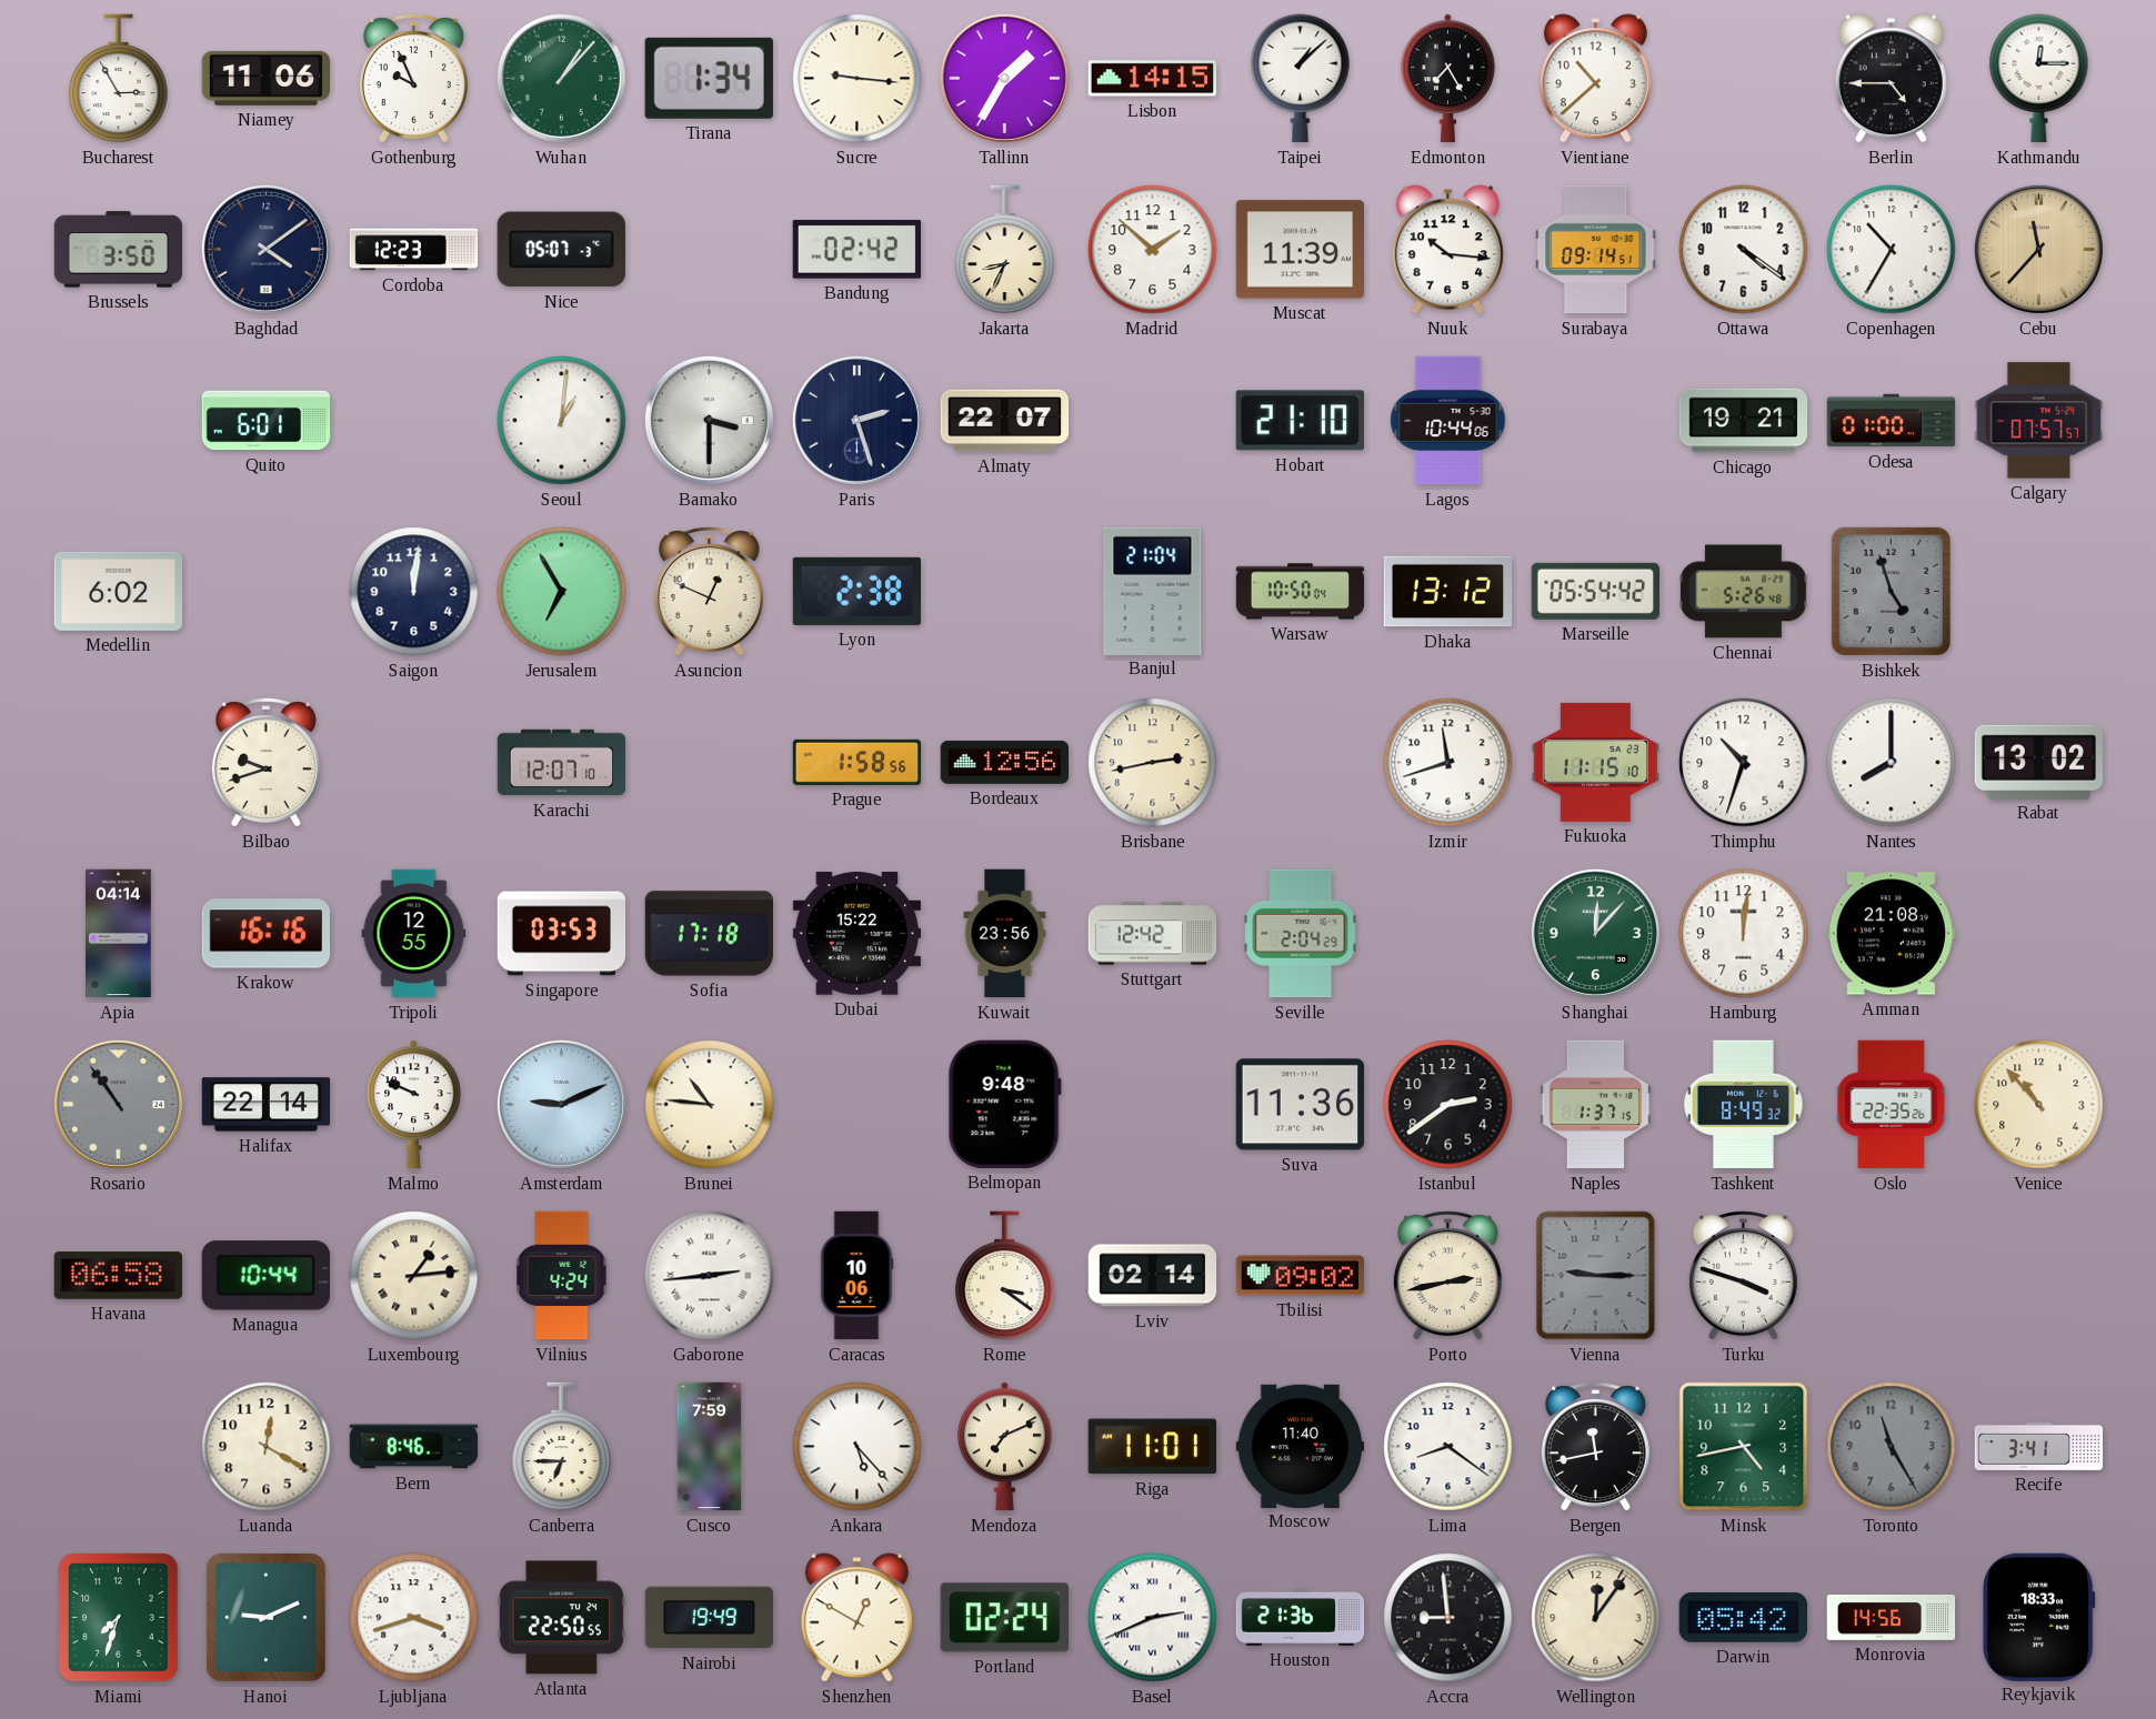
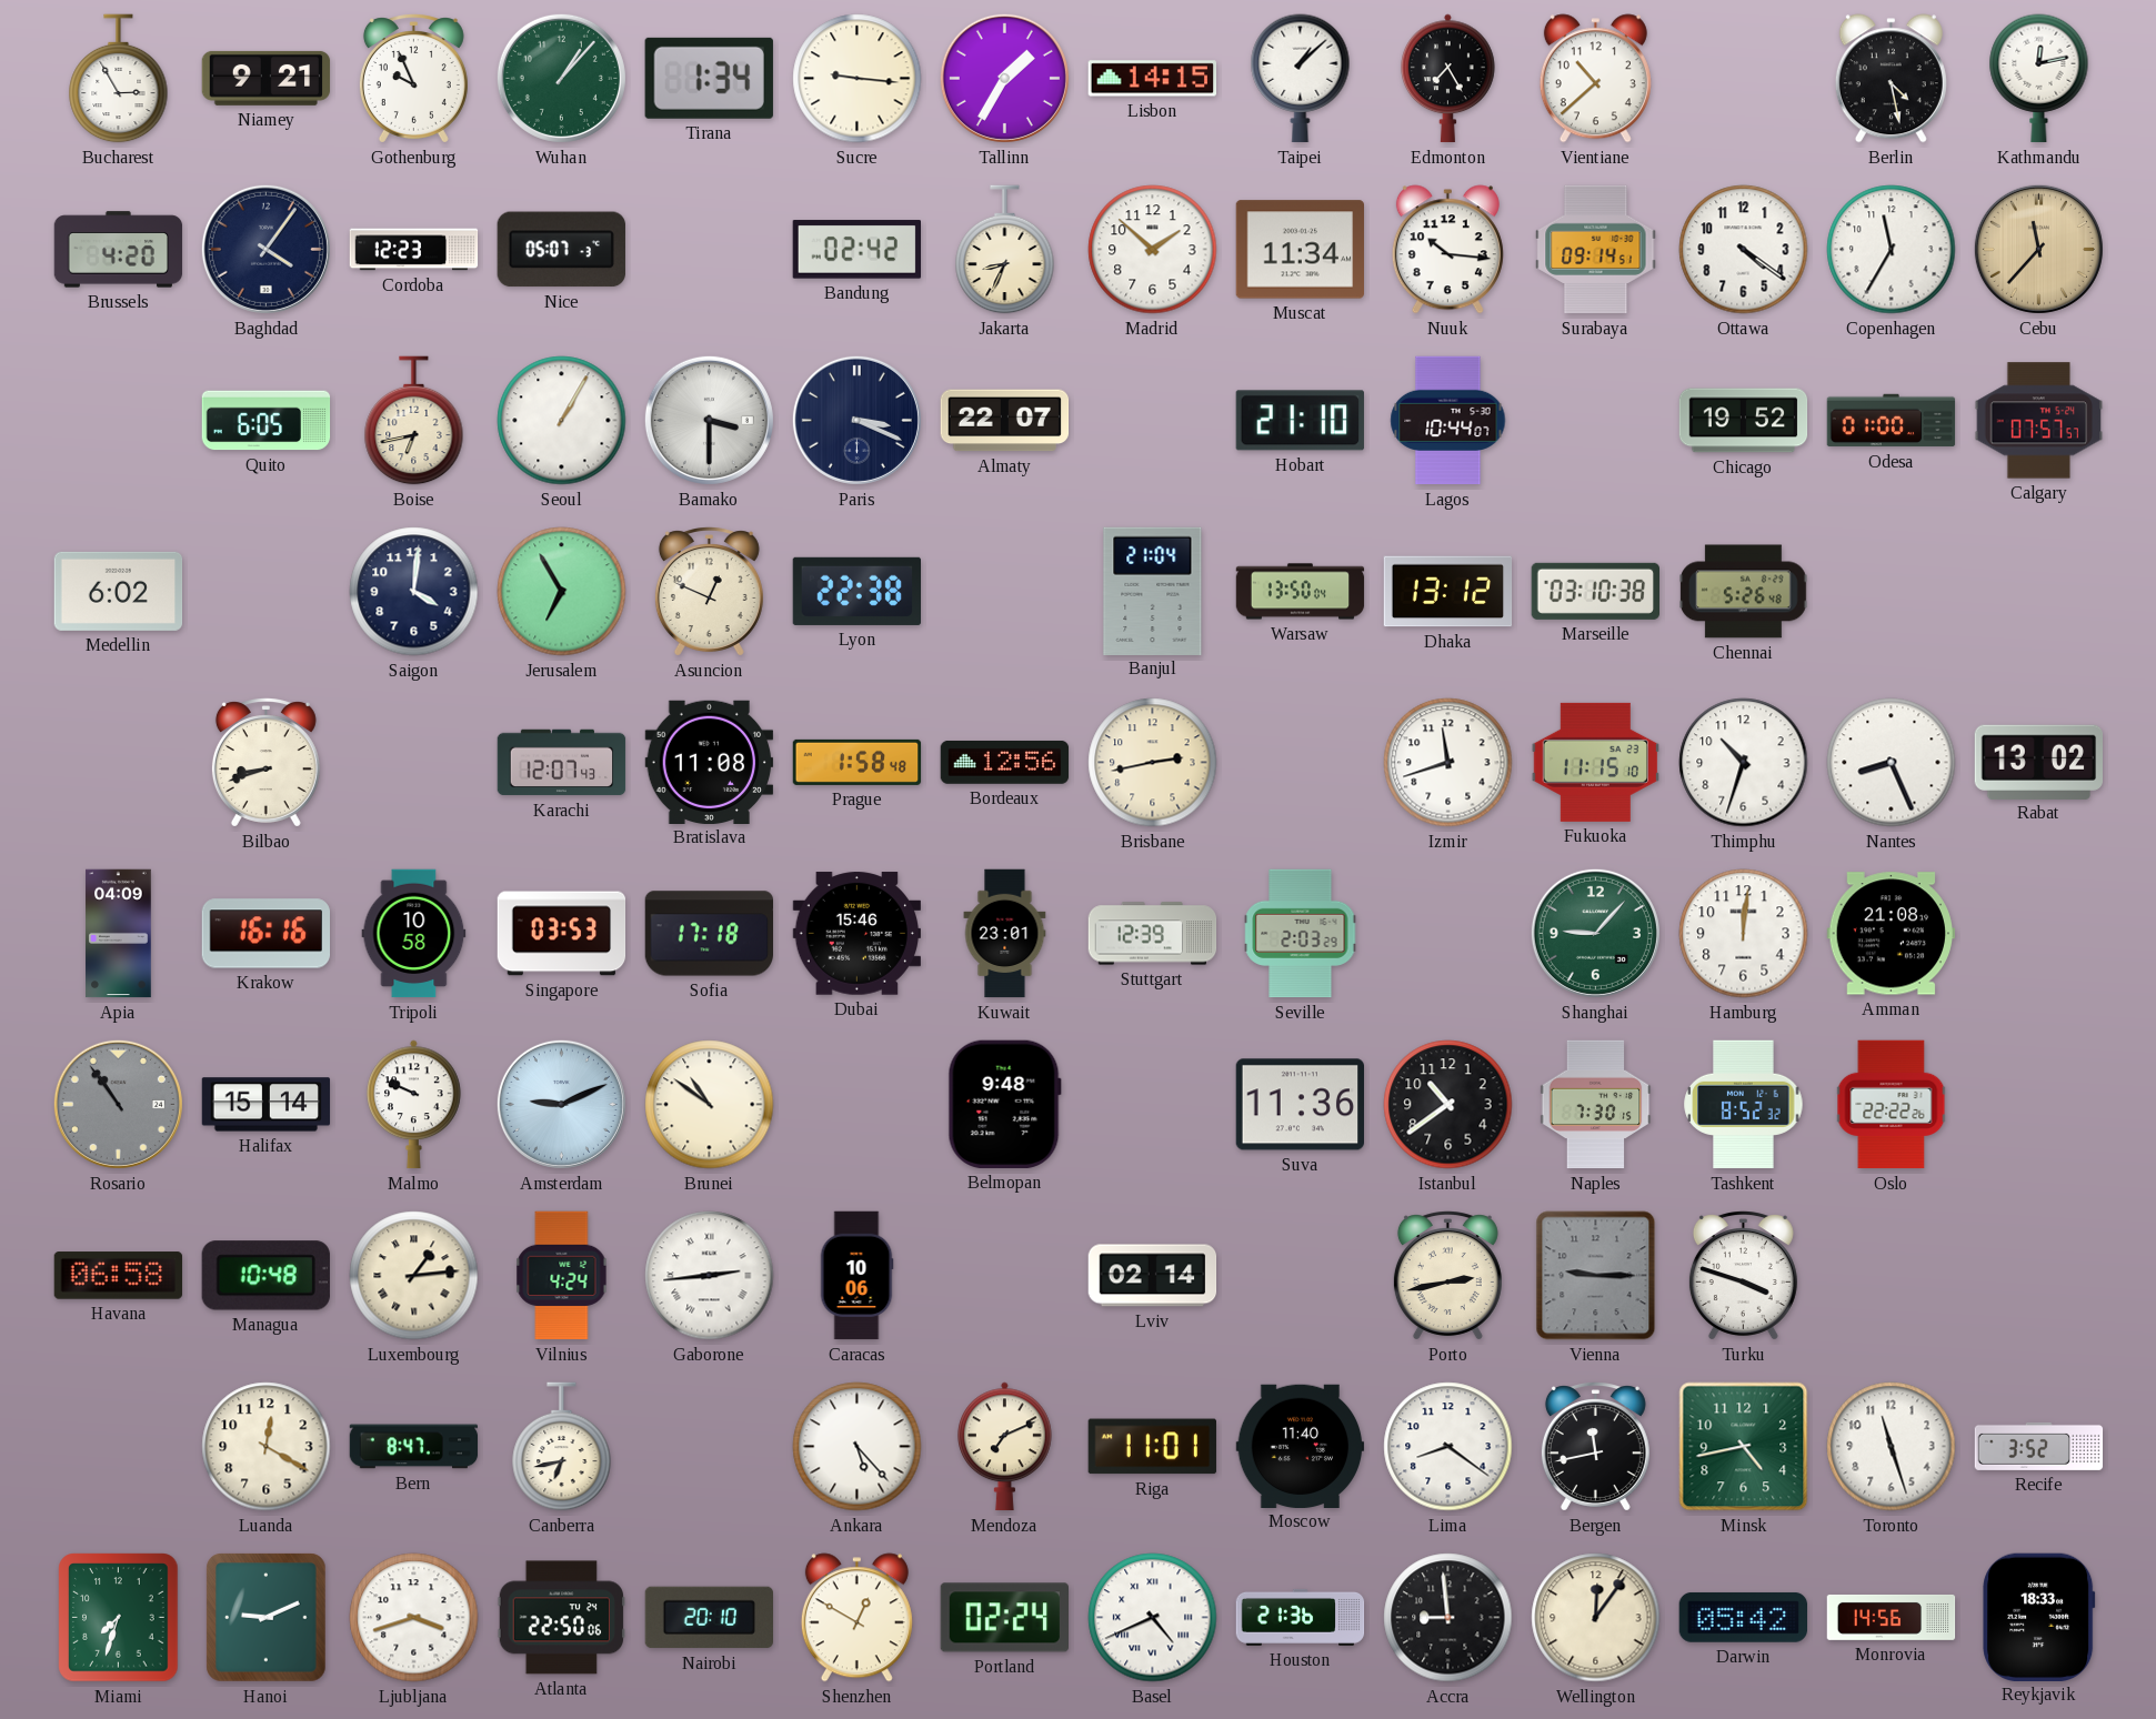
Niamey: 11:06 -> 9:21 (267, 78)
Berlin: 4:45 -> 4:28 (1891, 79)
Kathmandu: 12:15 -> 12:13 (2039, 79)
Brussels: 3:50 -> 4:20 (119, 250)
Baghdad: 4:09 -> 4:06 (265, 249)
Muscat: 11:39 -> 11:34 (1300, 250)
Copenhagen: 10:35 -> 11:35 (1892, 250)
Quito: 6:01 -> 6:05 (267, 421)
Boise: none -> 6:43 (414, 421)
Seoul: 1:01 -> 1:05 (562, 421)
Paris: 2:27 -> 3:19 (856, 420)
Lagos: 10:44:06 -> 10:44:07 (1448, 421)
Chicago: 19:21 -> 19:52 (1744, 421)
Saigon: 12:01 -> 4:01 (414, 592)
Lyon: 2:38 -> 22:38 (858, 591)
Warsaw: 10:50 -> 13:50 (1301, 592)
Marseille: 05:54 -> 03:10 (1595, 591)
Bishkek: 4:57 -> none (1891, 591)
Bilbao: 9:42 -> 8:42 (265, 763)
Karachi: 12:07:10 -> 12:07:43 (562, 763)
Bratislava: none -> 11:08 (710, 762)
Prague: 1:58:56 -> 1:58:48 (858, 762)
Nantes: 8:00 -> 8:26 (1892, 763)
Apia: 04:14 -> 04:09 (119, 934)
Tripoli: 12:55 -> 10:58 (414, 934)
Dubai: 15:22 -> 15:46 (856, 934)
Kuwait: 23:56 -> 23:01 (1005, 934)
Stuttgart: 12:42 -> 12:39 (1153, 934)
Seville: 2:04 -> 2:03 (1301, 934)
Shanghai: 12:07 -> 9:07 (1595, 933)
Halifax: 22:14 -> 15:14 (267, 1105)
Brunei: 10:46 -> 10:51 (710, 1105)
Istanbul: 2:39 -> 10:39 (1448, 1105)
Naples: 1:37 -> 7:30 (1596, 1105)
Tashkent: 8:49 -> 8:52 (1744, 1105)
Oslo: 22:35 -> 22:22 (1892, 1105)
Venice: 10:53 -> none (2039, 1105)
Managua: 10:44 -> 10:48 (265, 1276)
Rome: 3:21 -> none (1005, 1276)
Tbilisi: 09:02 -> none (1301, 1276)
Bern: 8:46 -> 8:47 (414, 1447)
Canberra: 6:45 -> 6:43 (562, 1447)
Cusco: 7:59 -> none (710, 1447)
Toronto: 11:25 -> 11:27 (1892, 1447)
Toronto dial: grey -> white (1892, 1447)
Recife: 3:41 -> 3:52 (2039, 1446)
Atlanta: 22:50:55 -> 22:50:06 (562, 1618)
Nairobi: 19:49 -> 20:10 (710, 1618)
Basel: 2:41 -> 4:41 (1153, 1618)
